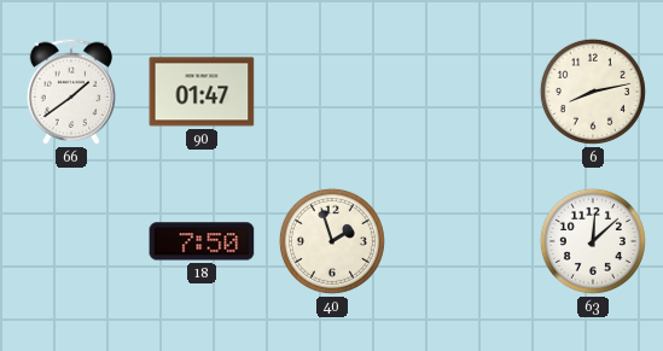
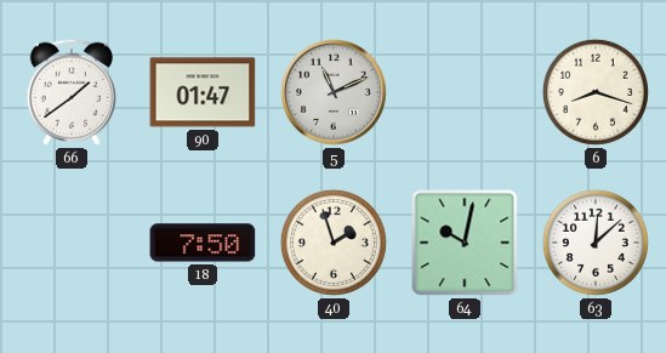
5: none -> 11:11 (334, 92)
6: 8:13 -> 8:18 (596, 92)
64: none -> 10:02 (465, 243)
